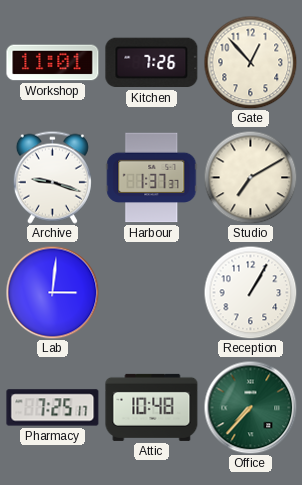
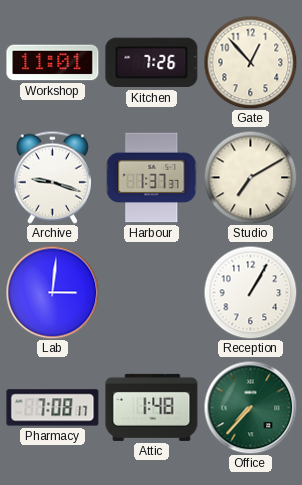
Pharmacy: 7:25 -> 7:08 (53, 408)
Attic: 10:48 -> 1:48 (152, 407)
